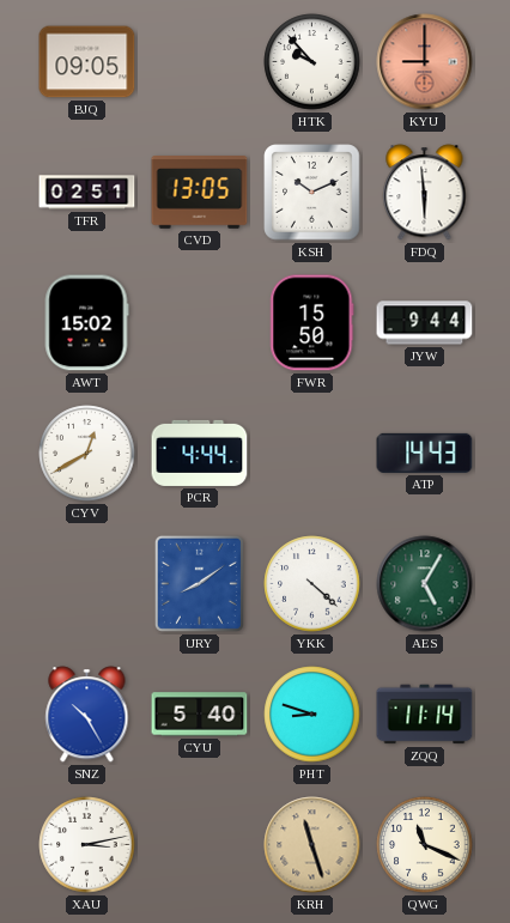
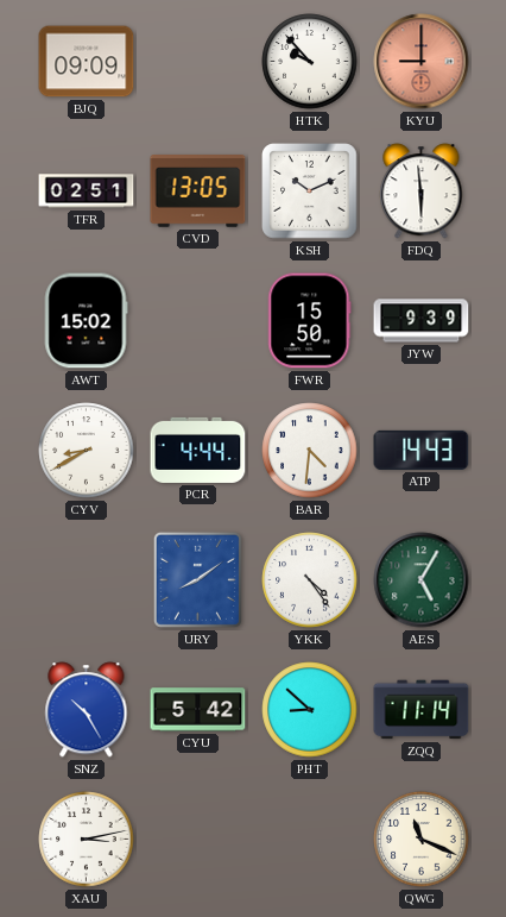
BJQ: 09:05 -> 09:09 (87, 62)
JYW: 9:44 -> 9:39 (422, 321)
CYV: 12:40 -> 8:40 (87, 451)
BAR: none -> 4:31 (310, 451)
YKK: 4:22 -> 4:24 (310, 580)
CYU: 5:40 -> 5:42 (198, 710)
PHT: 8:48 -> 8:52 (310, 710)
KRH: 11:27 -> none (312, 845)
